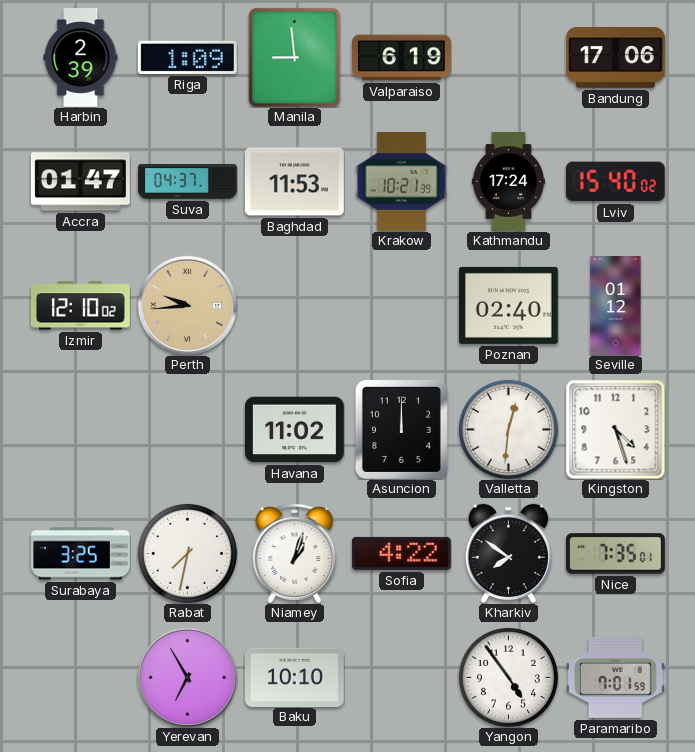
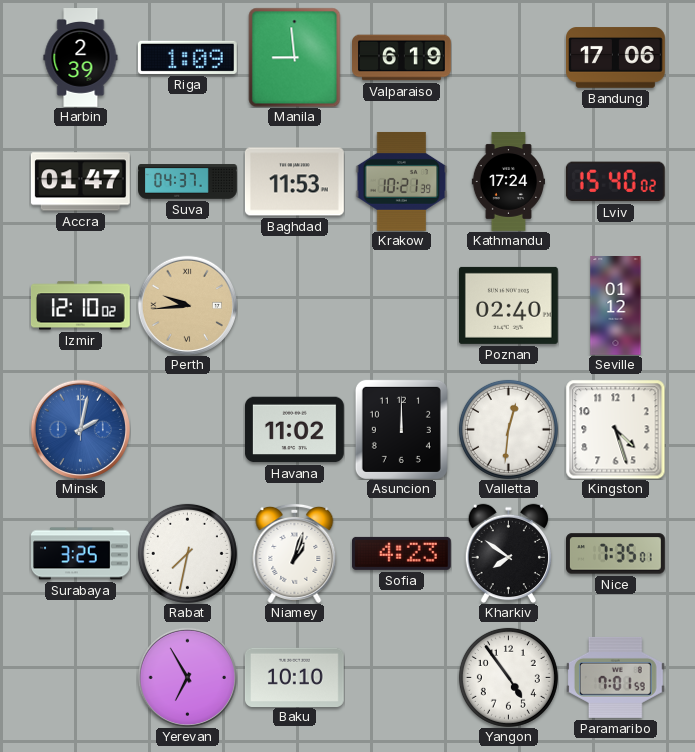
Minsk: none -> 2:02 (80, 429)
Sofia: 4:22 -> 4:23 (401, 553)
